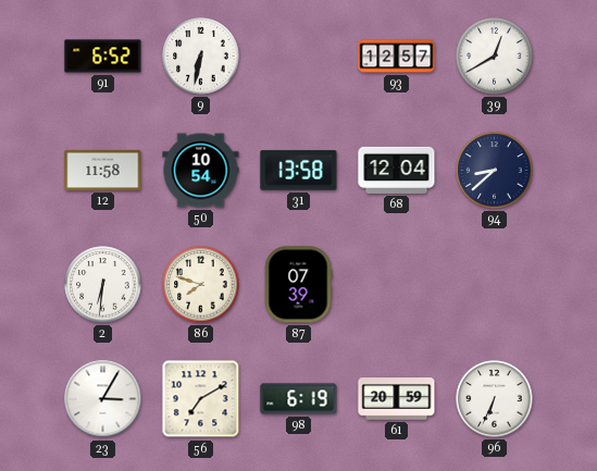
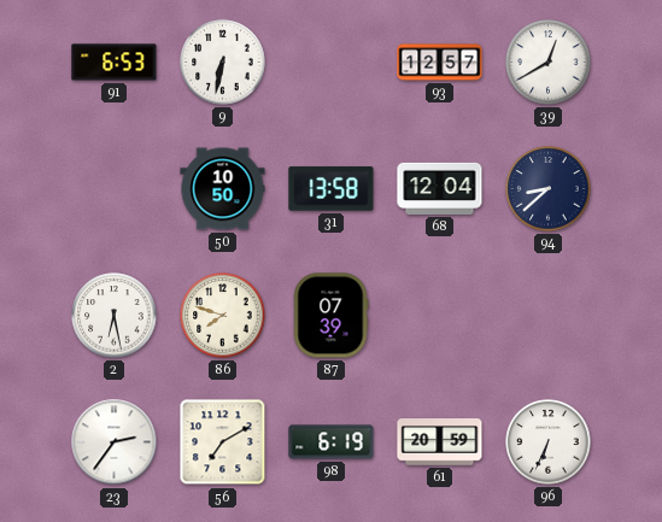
91: 6:52 -> 6:53 (115, 63)
12: 11:58 -> none (103, 170)
50: 10:54 -> 10:50 (223, 189)
2: 6:31 -> 6:28 (115, 316)
23: 3:05 -> 2:36 (115, 442)
